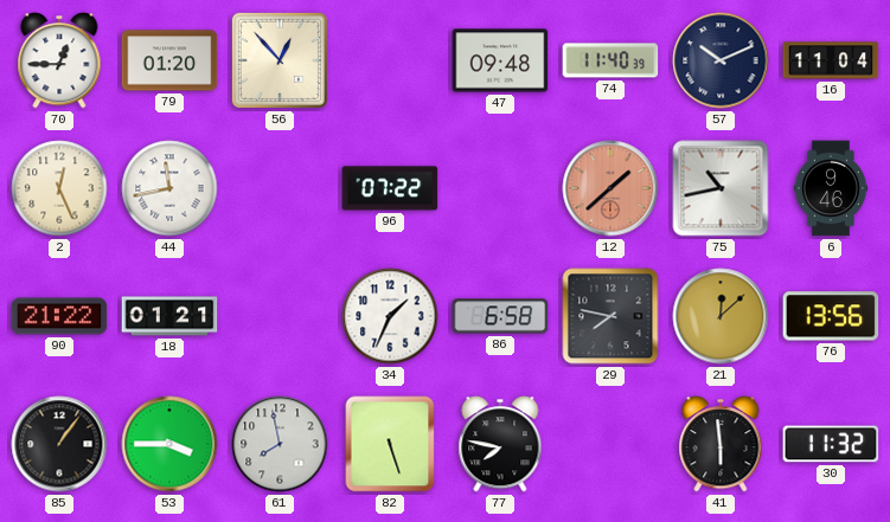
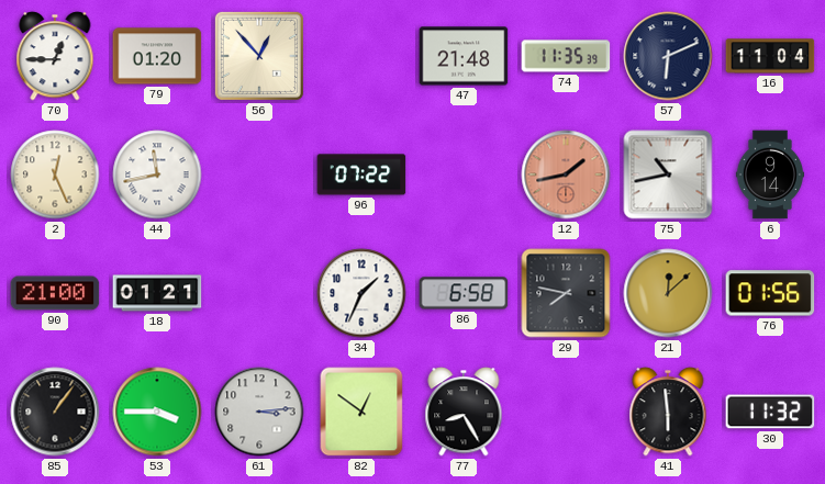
47: 09:48 -> 21:48 (464, 56)
74: 11:40 -> 11:35 (566, 56)
57: 10:11 -> 6:11 (668, 56)
12: 1:38 -> 1:43 (566, 175)
6: 9:46 -> 9:14 (769, 175)
90: 21:22 -> 21:00 (55, 293)
76: 13:56 -> 01:56 (770, 293)
61: 7:58 -> 3:14 (259, 412)
82: 5:27 -> 12:51 (361, 412)
77: 7:47 -> 8:25 (464, 412)
